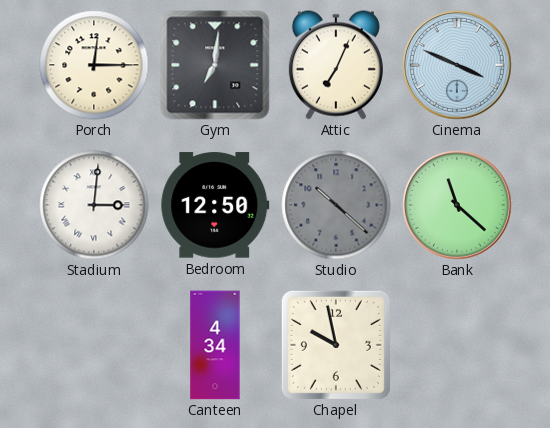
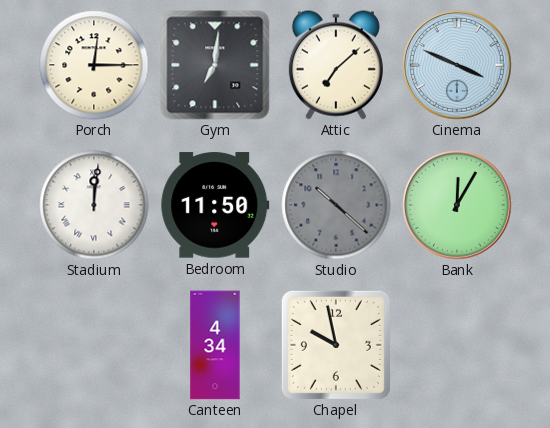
Attic: 7:04 -> 7:08 (336, 65)
Stadium: 3:01 -> 12:01 (94, 205)
Bedroom: 12:50 -> 11:50 (215, 205)
Bank: 11:22 -> 12:05 (458, 206)
